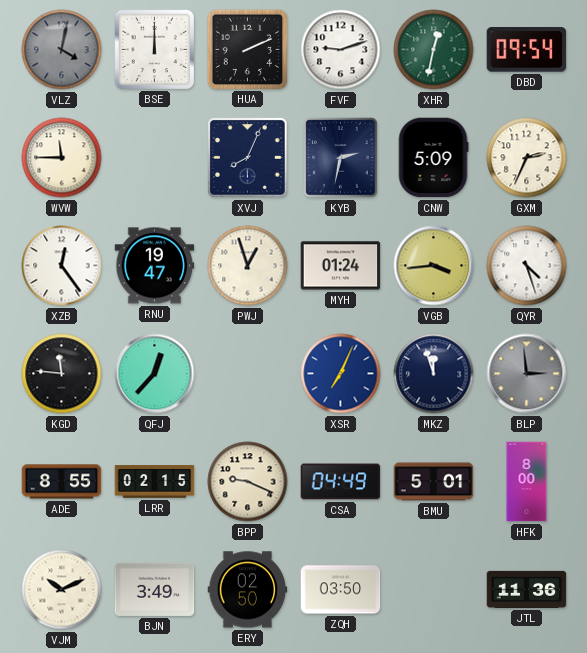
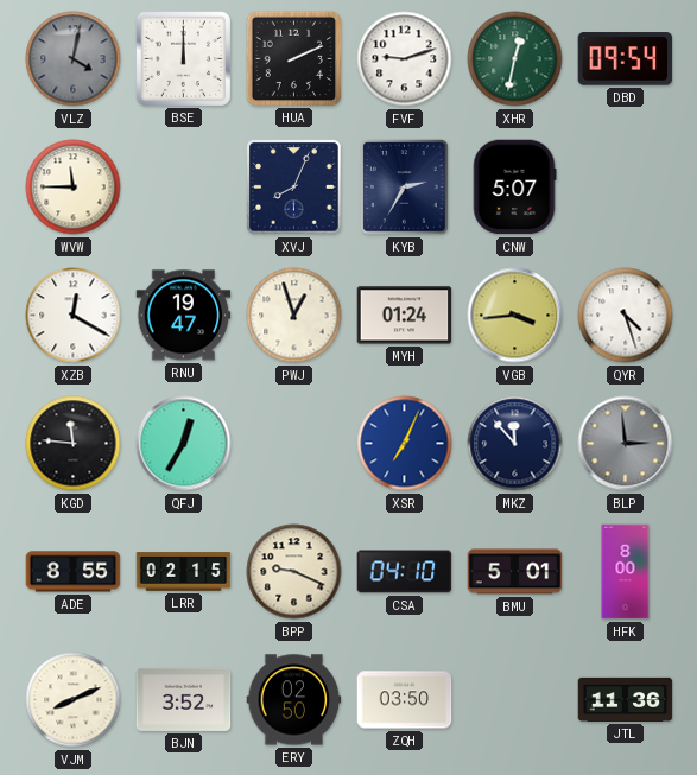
KYB: 2:32 -> 2:35 (405, 188)
CNW: 5:09 -> 5:07 (514, 188)
GXM: 2:34 -> none (527, 158)
XZB: 12:24 -> 12:20 (74, 316)
QFJ: 12:37 -> 12:35 (184, 444)
MKZ: 11:57 -> 11:53 (515, 444)
CSA: 04:49 -> 04:10 (405, 572)
VJM: 10:11 -> 8:11 (74, 700)
BJN: 3:49 -> 3:52 (184, 699)
